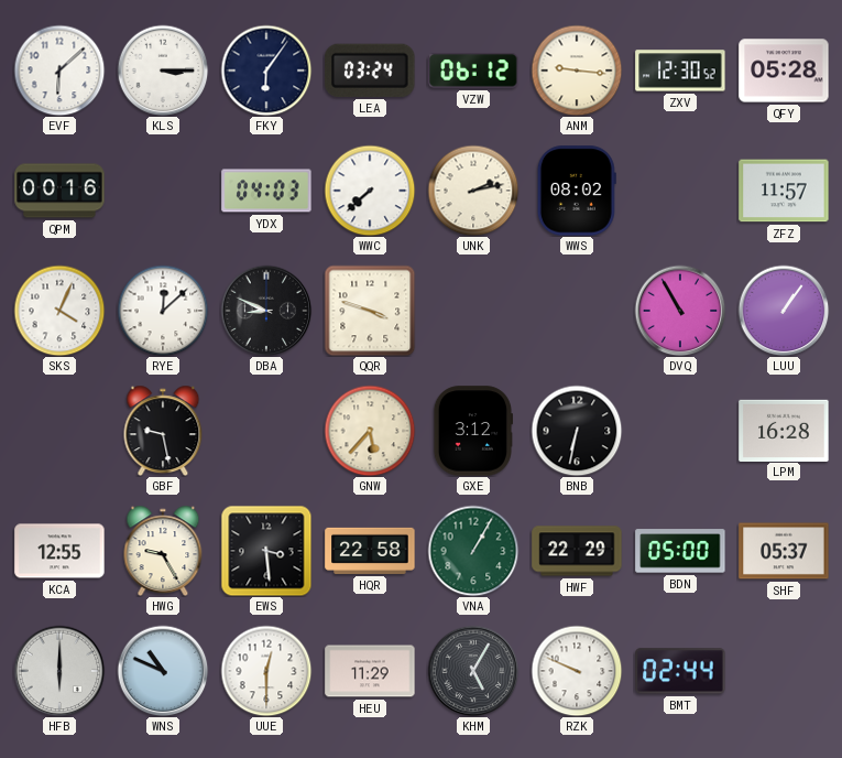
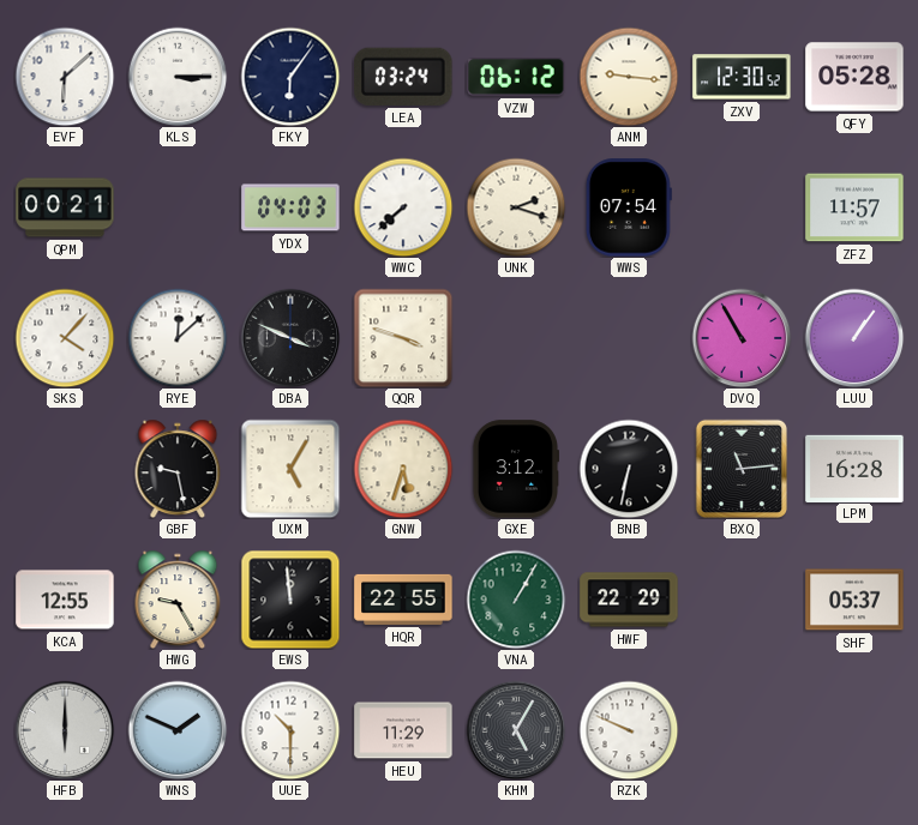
QPM: 00:16 -> 00:21 (65, 207)
UNK: 2:13 -> 2:18 (516, 207)
WWS: 08:02 -> 07:54 (629, 207)
SKS: 4:04 -> 4:07 (65, 338)
DBA: 8:49 -> 3:49 (290, 338)
UXM: none -> 5:05 (290, 469)
GNW: 5:37 -> 5:33 (403, 469)
BXQ: none -> 11:14 (740, 468)
EWS: 3:29 -> 11:59 (290, 600)
HQR: 22:58 -> 22:55 (403, 600)
BDN: 05:00 -> none (680, 551)
WNS: 10:49 -> 1:49 (178, 730)
UUE: 12:30 -> 10:30 (290, 730)
BMT: 02:44 -> none (680, 671)
